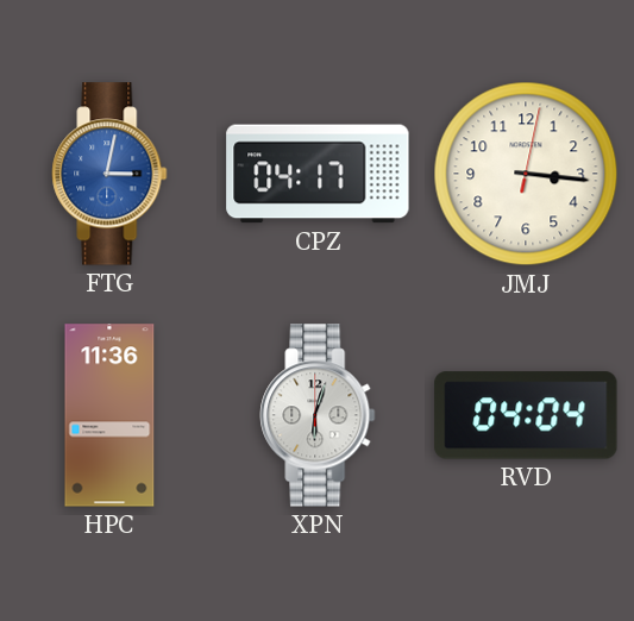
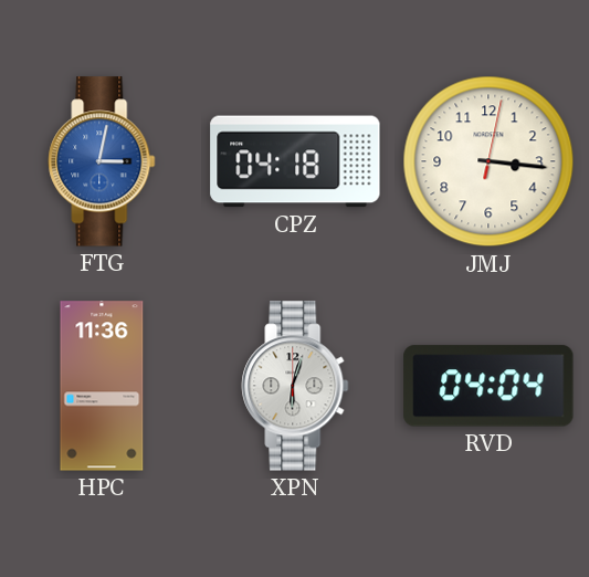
CPZ: 04:17 -> 04:18 (295, 161)
